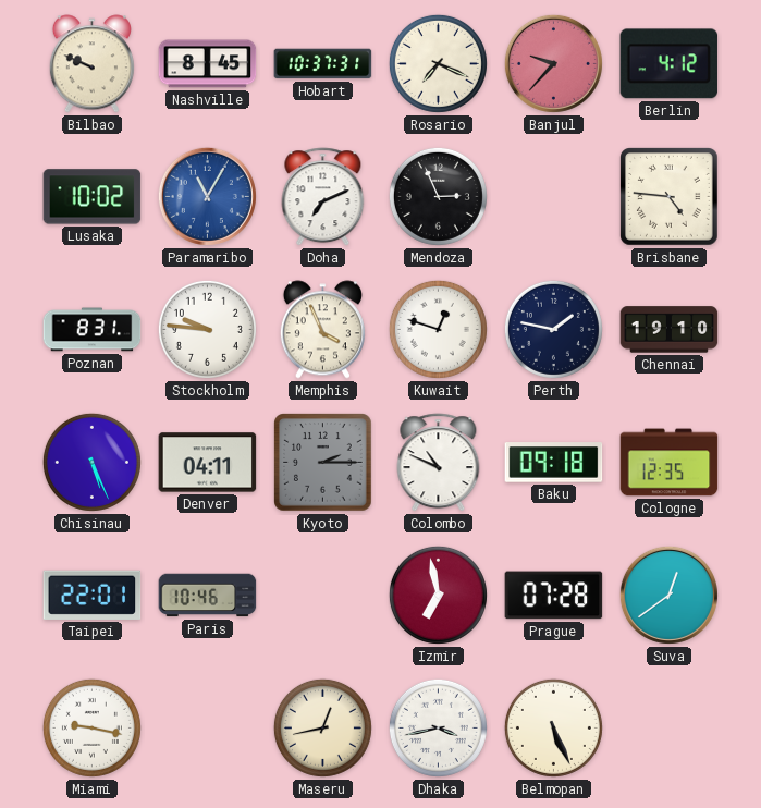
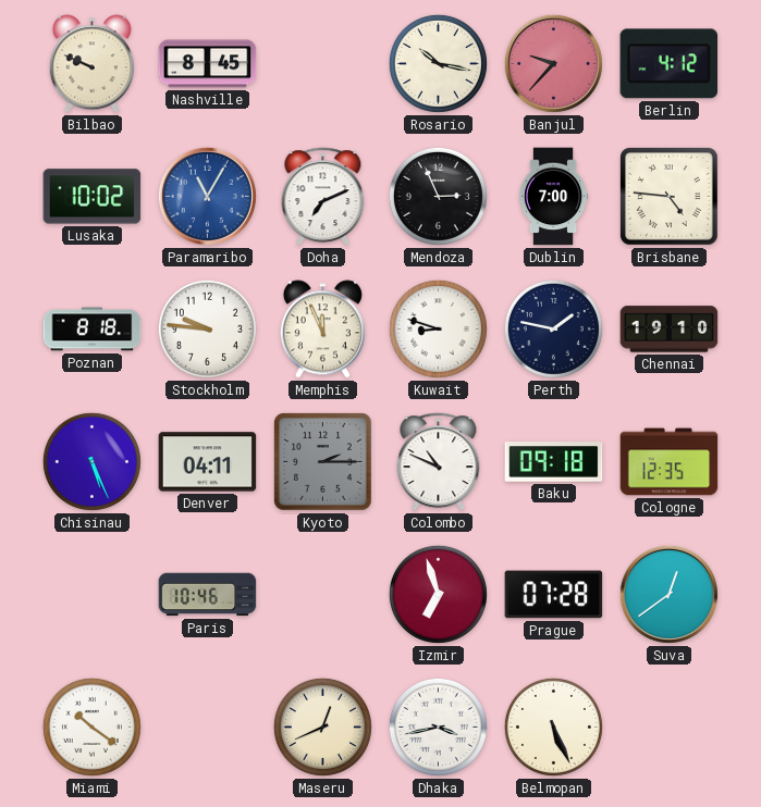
Hobart: 10:37 -> none (323, 64)
Rosario: 7:19 -> 10:17 (438, 63)
Dublin: none -> 7:00 (553, 197)
Poznan: 8:31 -> 8:18 (93, 330)
Memphis: 3:56 -> 11:56 (322, 330)
Kuwait: 12:48 -> 8:48 (438, 328)
Taipei: 22:01 -> none (93, 595)
Izmir: 6:58 -> 6:57 (438, 594)
Miami: 9:17 -> 10:21 (91, 727)
Maseru: 12:43 -> 12:41 (322, 727)
